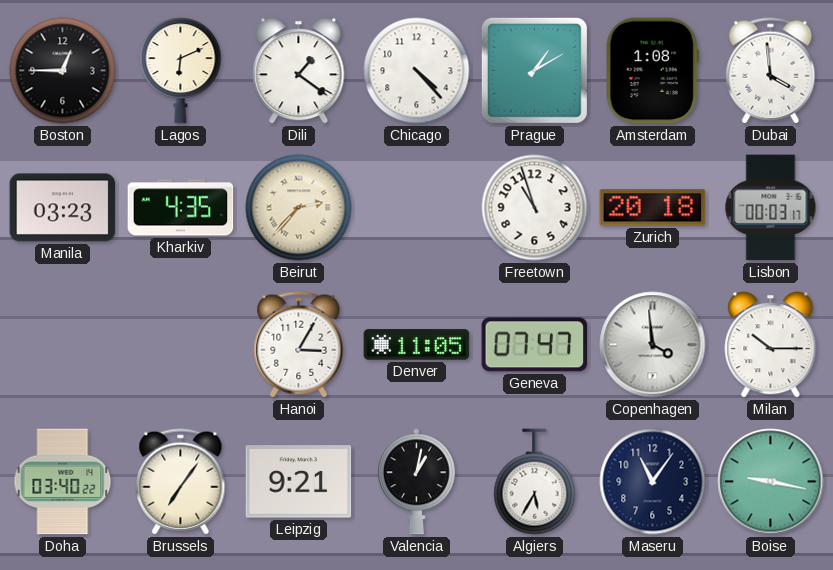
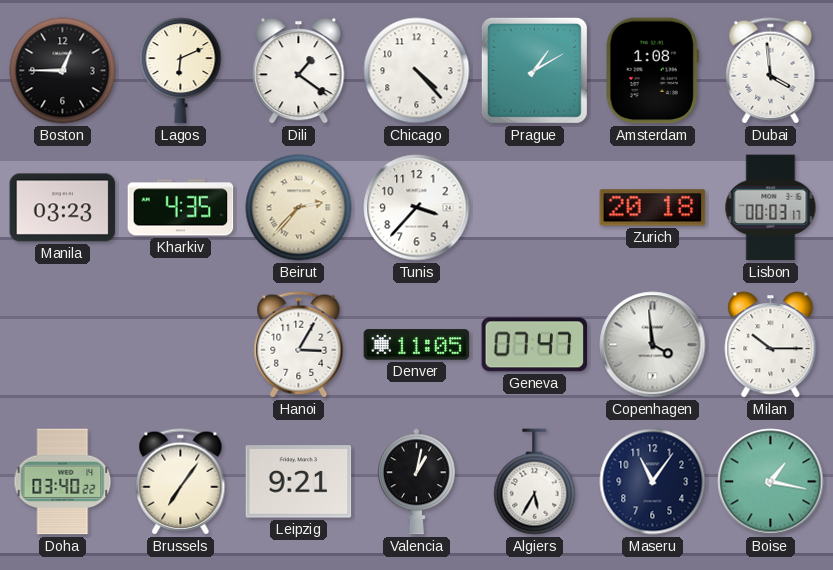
Tunis: none -> 3:37 (417, 208)
Freetown: 10:57 -> none (535, 208)
Boise: 9:17 -> 1:17 (771, 482)
